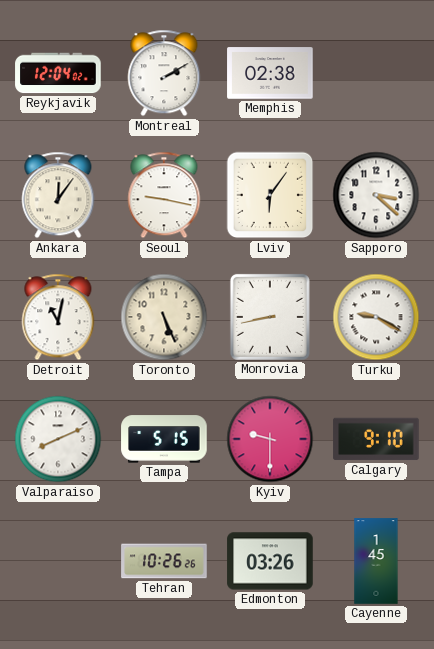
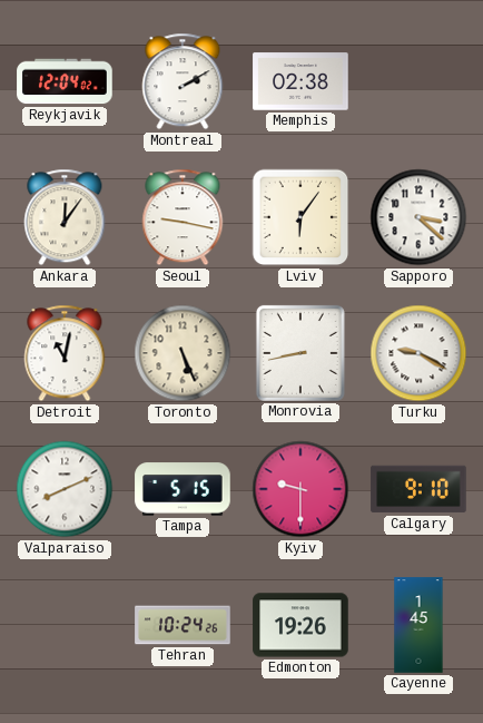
Tehran: 10:26 -> 10:24 (183, 625)
Edmonton: 03:26 -> 19:26 (300, 625)
